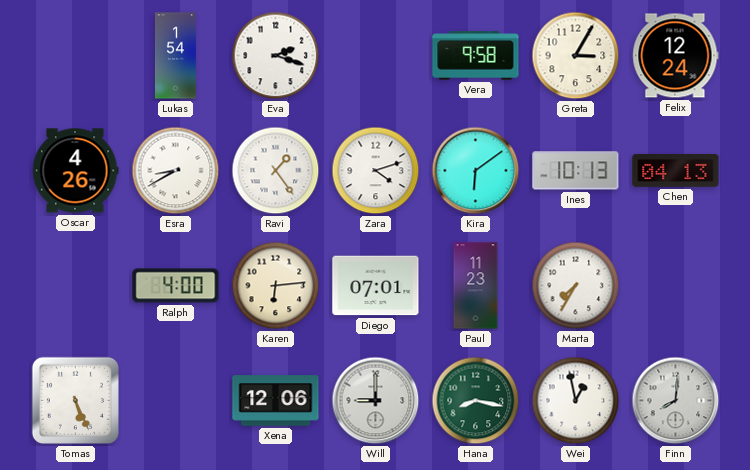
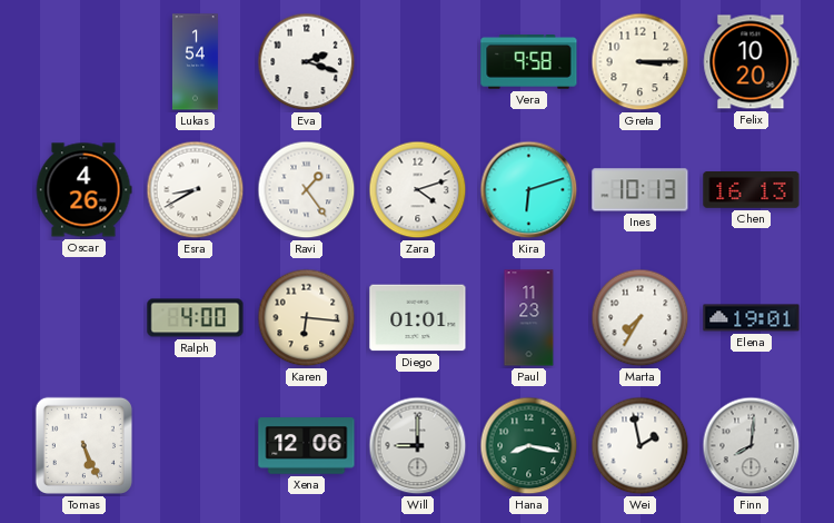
Greta: 3:05 -> 3:15 (641, 62)
Felix: 12:24 -> 10:20 (752, 62)
Kira: 6:09 -> 6:12 (529, 190)
Chen: 04:13 -> 16:13 (752, 190)
Karen: 6:14 -> 6:16 (307, 318)
Diego: 07:01 -> 01:01 (418, 318)
Elena: none -> 19:01 (752, 318)
Wei: 12:58 -> 1:58 (641, 446)
